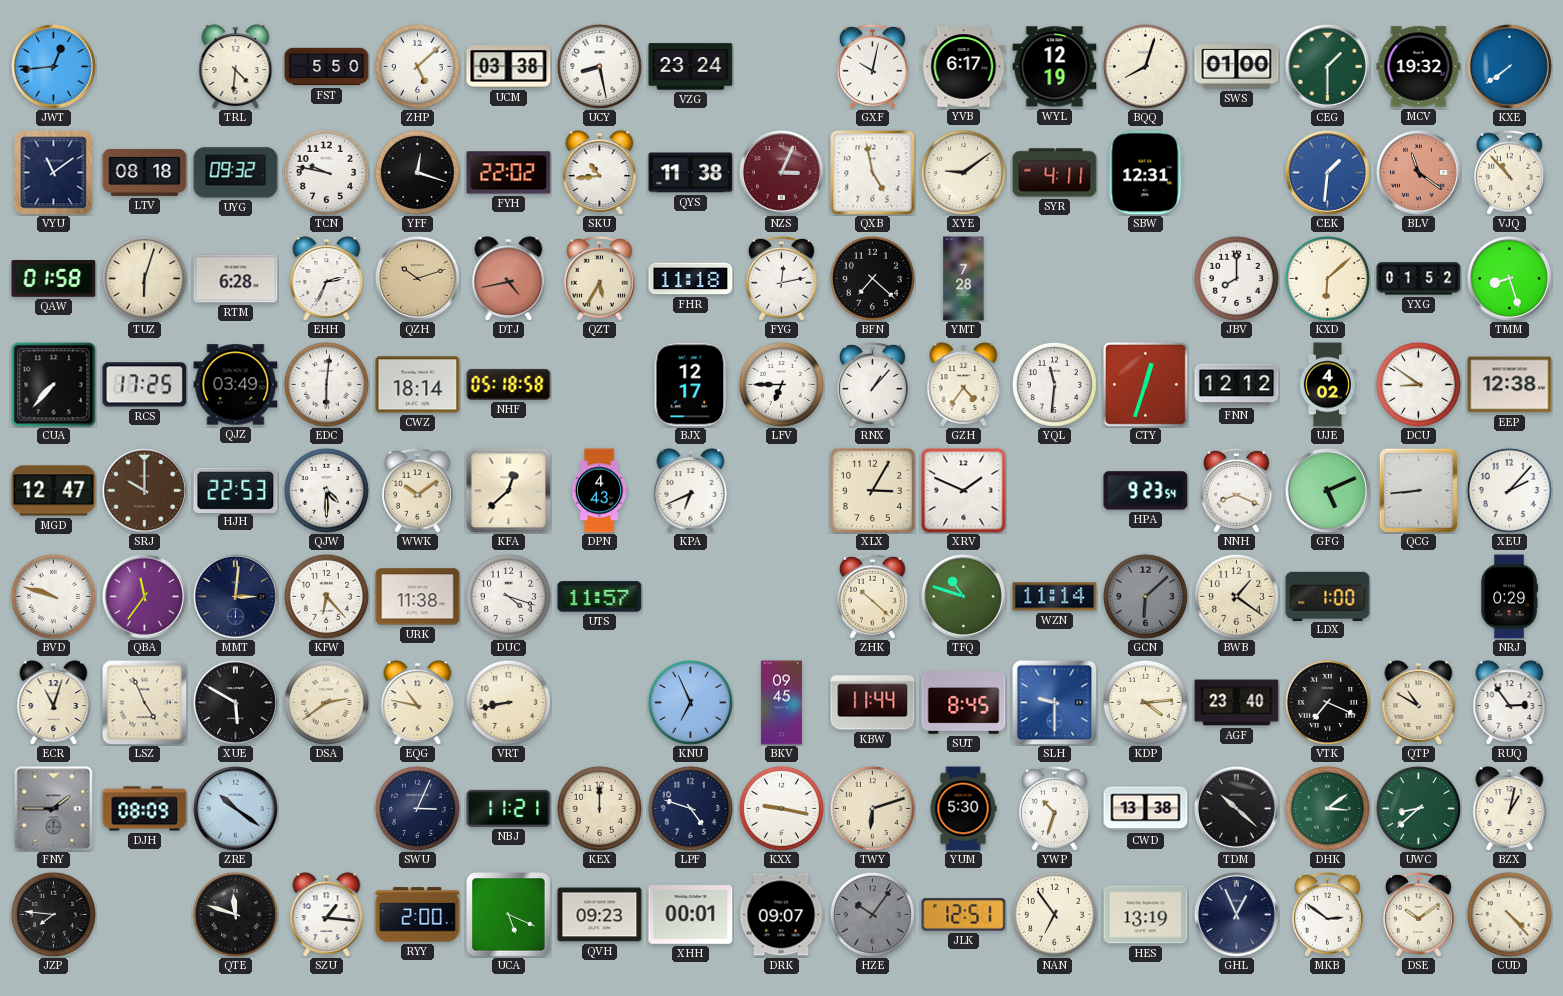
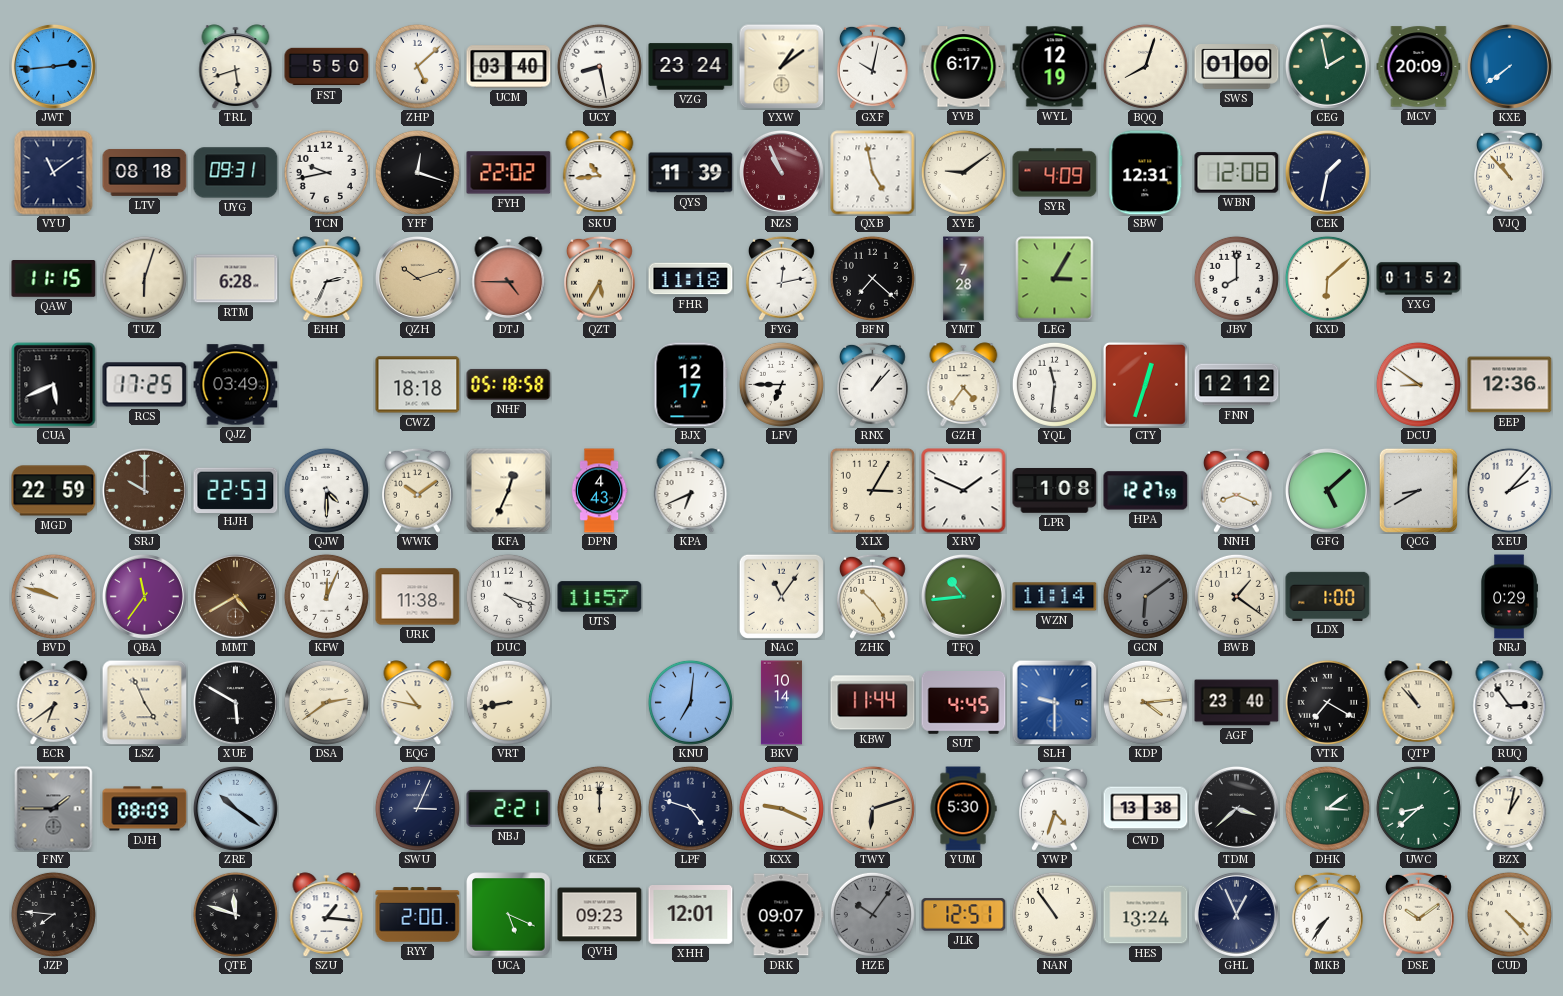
JWT: 12:44 -> 2:44 (53, 66)
TRL: 4:31 -> 5:42 (236, 67)
UCM: 03:38 -> 03:40 (509, 67)
YXW: none -> 1:09 (781, 66)
CEG: 1:30 -> 1:58 (1327, 66)
MCV: 19:32 -> 20:09 (1419, 67)
UYG: 09:32 -> 09:31 (236, 173)
TCN: 9:47 -> 9:43 (326, 172)
QYS: 11:38 -> 11:39 (691, 173)
NZS: 3:04 -> 10:56 (781, 172)
SYR: 4:11 -> 4:09 (1055, 173)
WBN: none -> 12:08 (1237, 173)
CEK: 1:31 -> 1:32 (1327, 172)
CEK dial: blue -> navy (1327, 172)
BLV: 11:21 -> none (1418, 172)
QAW: 01:58 -> 11:15 (54, 279)
DTJ: 4:43 -> 4:45 (509, 279)
LEG: none -> 3:05 (1055, 279)
TMM: 8:27 -> none (1509, 278)
CUA: 7:37 -> 5:41 (54, 385)
EDC: 6:01 -> none (326, 384)
CWZ: 18:14 -> 18:18 (418, 385)
UJE: 4:02 -> none (1327, 385)
EEP: 12:38 -> 12:36 (1510, 385)
MGD: 12:47 -> 22:59 (54, 491)
KFA: 12:38 -> 12:34 (508, 490)
LPR: none -> 1:08 (1055, 491)
HPA: 9:23 -> 12:27 (1146, 491)
GFG: 5:11 -> 5:08 (1327, 490)
QCG: 8:44 -> 8:40 (1418, 490)
MMT: 3:01 -> 4:40 (235, 596)
MMT dial: navy -> brown (235, 596)
KFW: 6:23 -> 12:04 (326, 596)
NAC: none -> 11:06 (781, 596)
ZHK: 10:22 -> 10:24 (873, 596)
TFQ: 10:48 -> 10:44 (963, 596)
GCN: 6:08 -> 6:09 (1145, 596)
ECR: 11:03 -> 6:39 (54, 703)
KNU: 6:56 -> 7:01 (690, 702)
BKV: 09:45 -> 10:14 (781, 703)
SUT: 8:45 -> 4:45 (964, 703)
VTK: 7:19 -> 7:20 (1327, 702)
QTP: 10:50 -> 10:53 (1419, 703)
NBJ: 11:21 -> 2:21 (509, 808)
KXX: 9:17 -> 9:19 (781, 808)
YWP: 10:33 -> 4:33 (1055, 808)
TDM: 10:22 -> 3:38 (1236, 808)
XHH: 00:01 -> 12:01 (691, 915)
NAN: 6:54 -> 10:54 (1054, 914)
HES: 13:19 -> 13:24 (1146, 915)
MKB: 2:51 -> 7:36 (1328, 914)
